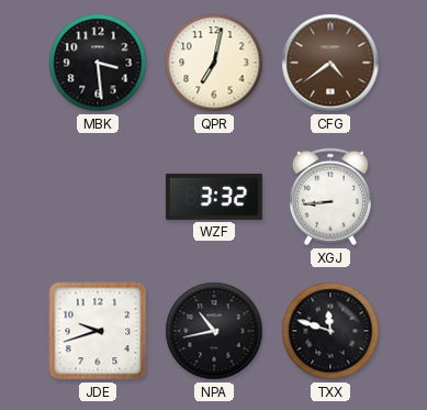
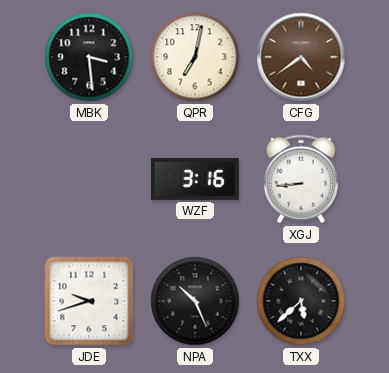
WZF: 3:32 -> 3:16 (195, 179)
NPA: 10:43 -> 10:26 (195, 301)
TXX: 11:48 -> 5:38 (301, 301)
